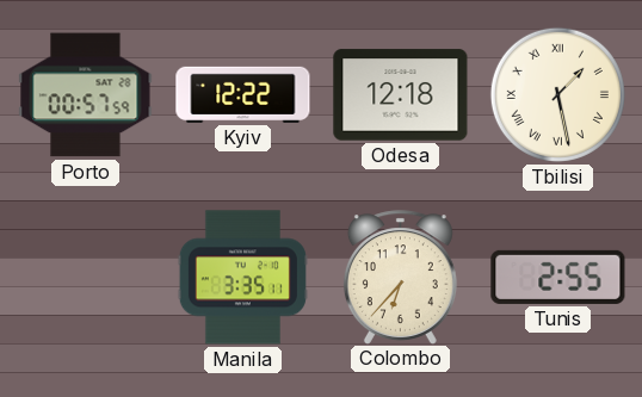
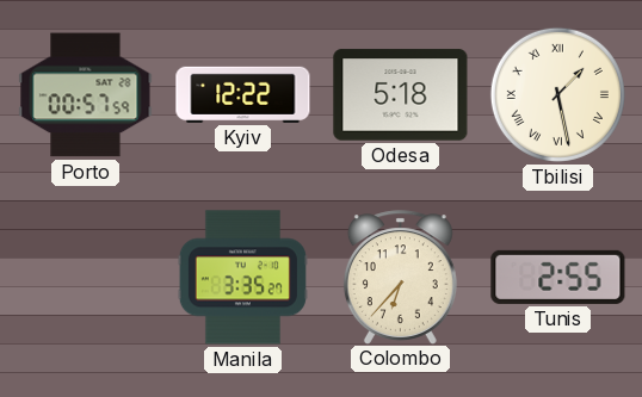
Odesa: 12:18 -> 5:18 (401, 95)
Manila: 3:35:11 -> 3:35:27 (242, 278)
